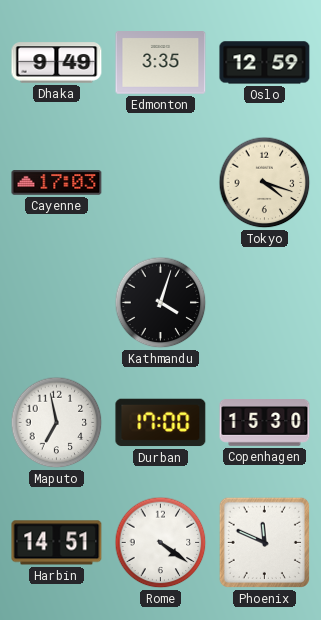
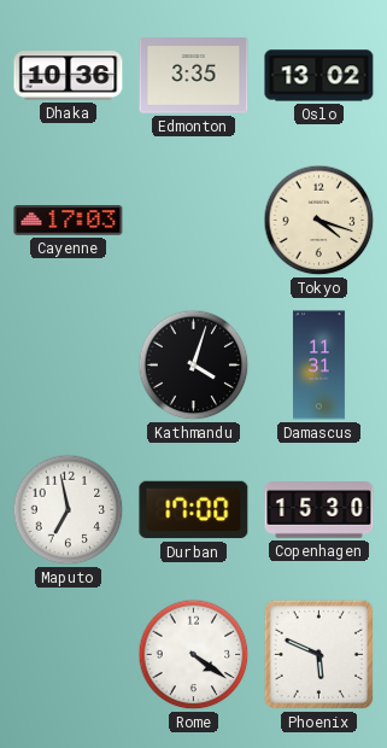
Dhaka: 9:49 -> 10:36 (69, 76)
Oslo: 12:59 -> 13:02 (319, 76)
Damascus: none -> 11:31 (318, 366)
Harbin: 14:51 -> none (57, 543)
Phoenix: 11:49 -> 5:49 (318, 654)
